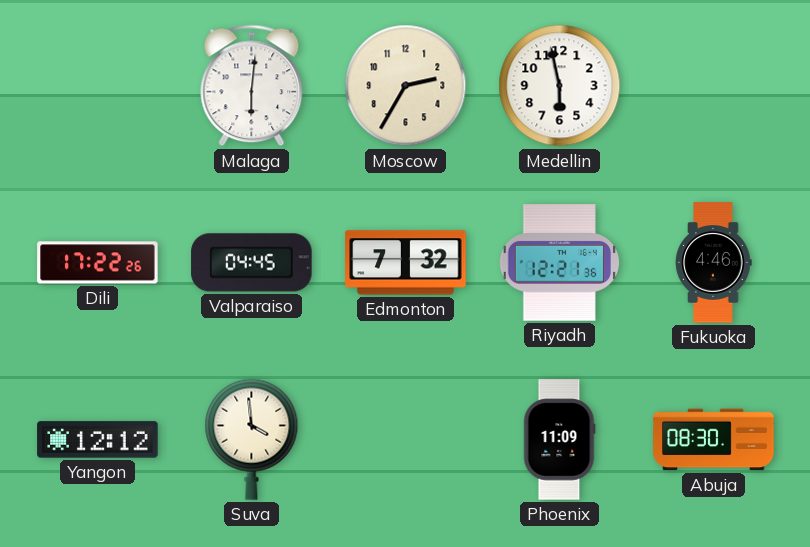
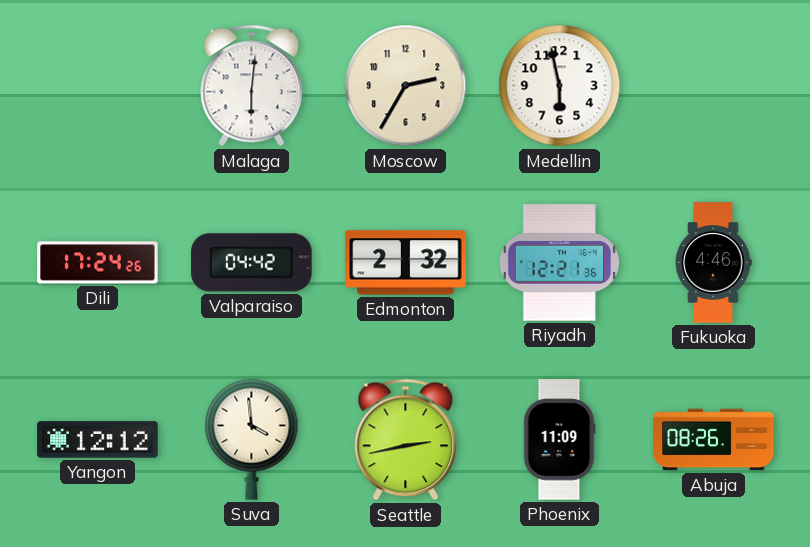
Dili: 17:22 -> 17:24 (98, 263)
Valparaiso: 04:45 -> 04:42 (252, 263)
Edmonton: 7:32 -> 2:32 (406, 263)
Seattle: none -> 2:43 (406, 440)
Abuja: 08:30 -> 08:26 (714, 440)
